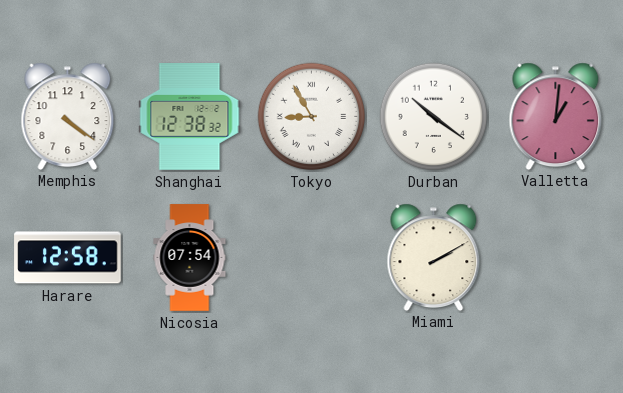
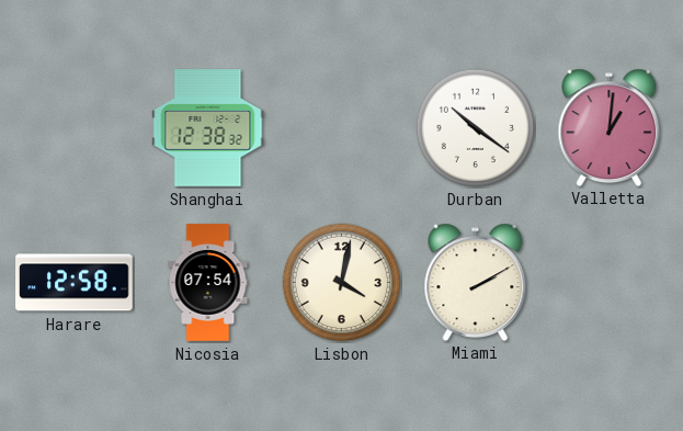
Memphis: 4:21 -> none (68, 116)
Tokyo: 8:55 -> none (312, 117)
Lisbon: none -> 4:02 (342, 283)
